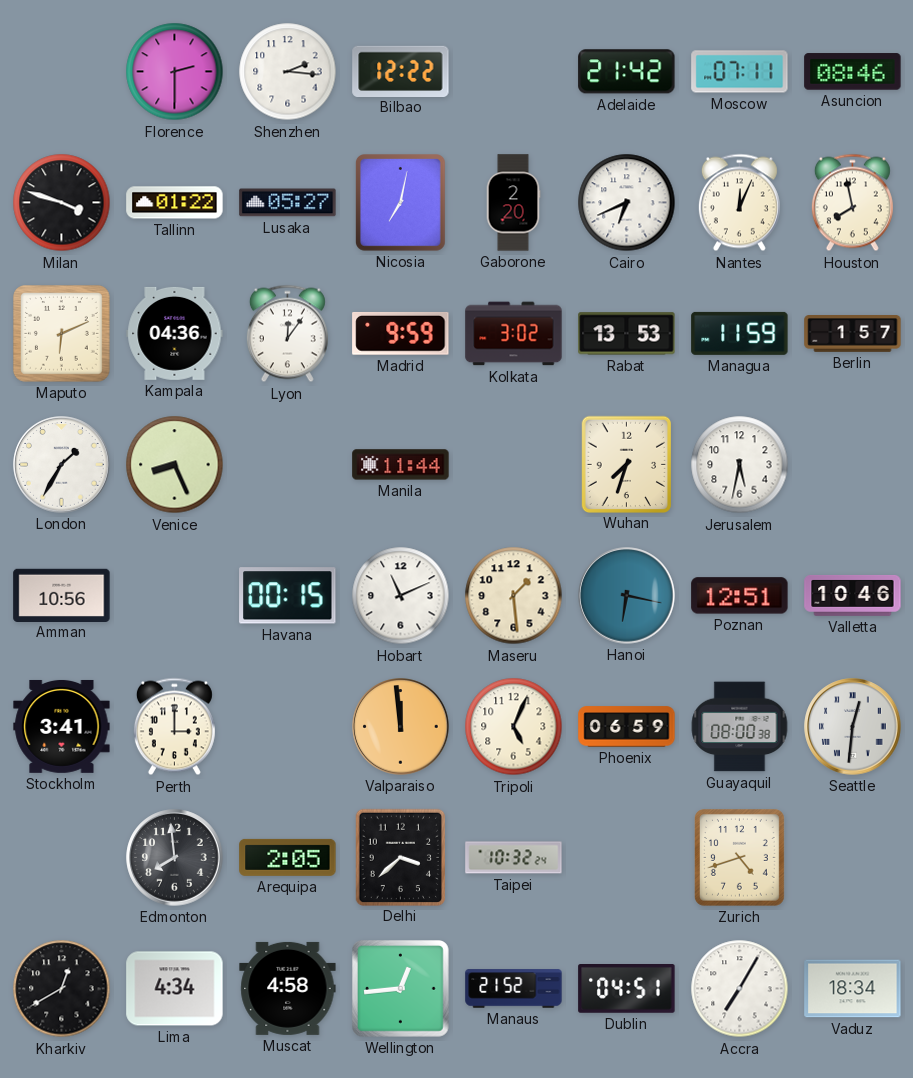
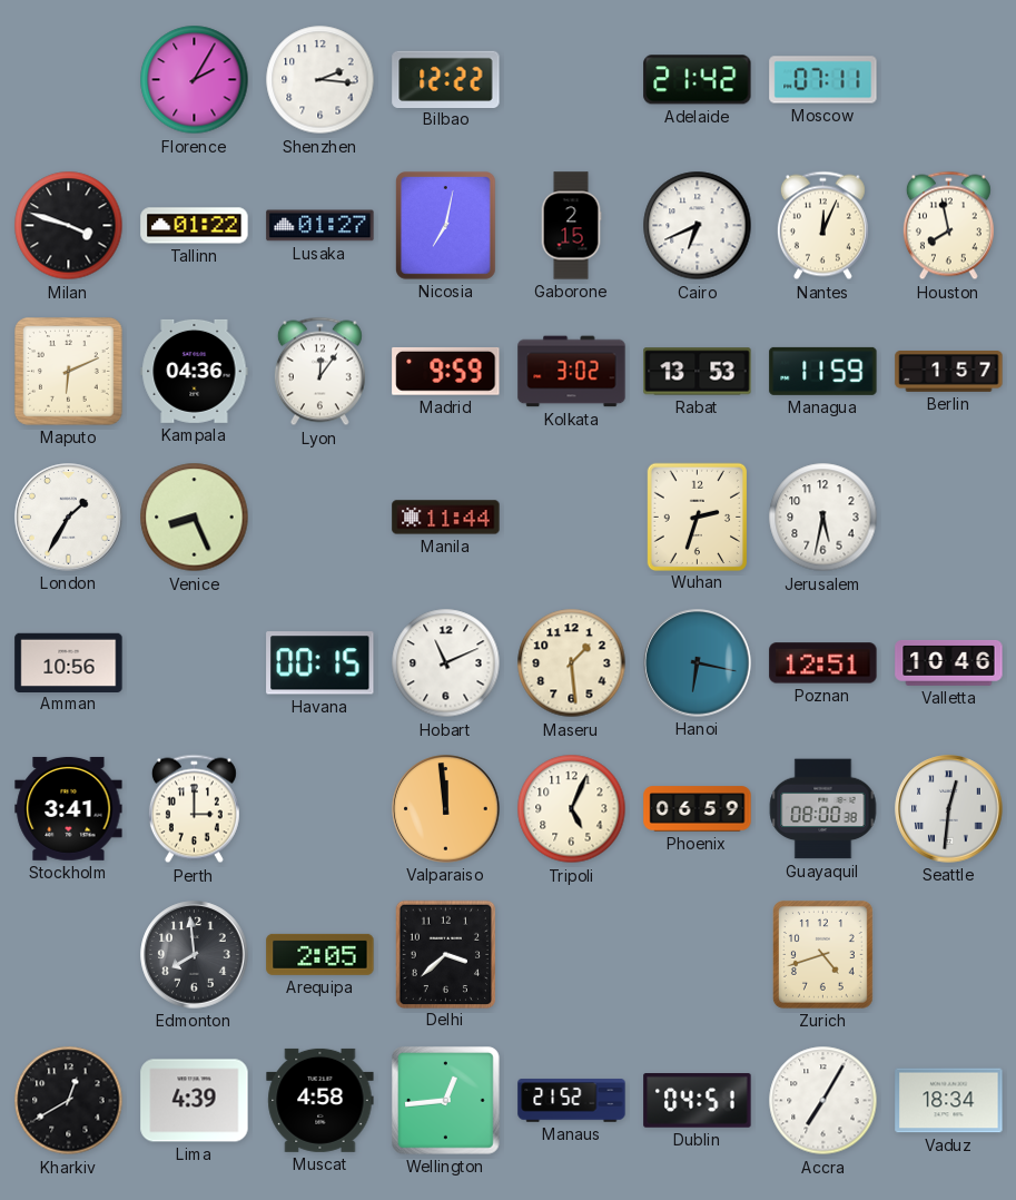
Florence: 2:30 -> 2:05 (195, 80)
Asuncion: 08:46 -> none (853, 72)
Lusaka: 05:27 -> 01:27 (320, 226)
Gaborone: 2:20 -> 2:15 (571, 226)
Wuhan: 7:33 -> 2:33 (697, 517)
Taipei: 10:32 -> none (514, 858)
Lima: 4:34 -> 4:39 (195, 1101)
